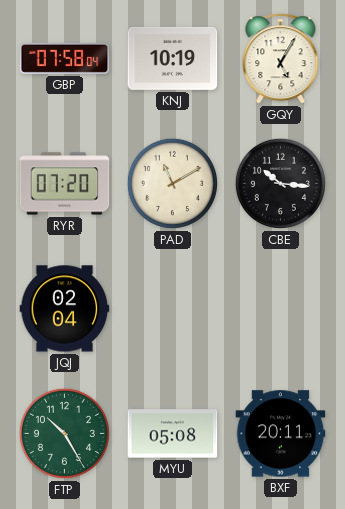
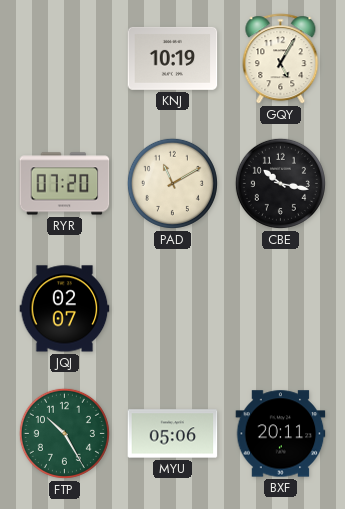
GBP: 07:58 -> none (65, 58)
CBE: 10:16 -> 10:17 (280, 183)
JQJ: 02:04 -> 02:07 (65, 309)
MYU: 05:08 -> 05:06 (173, 434)
